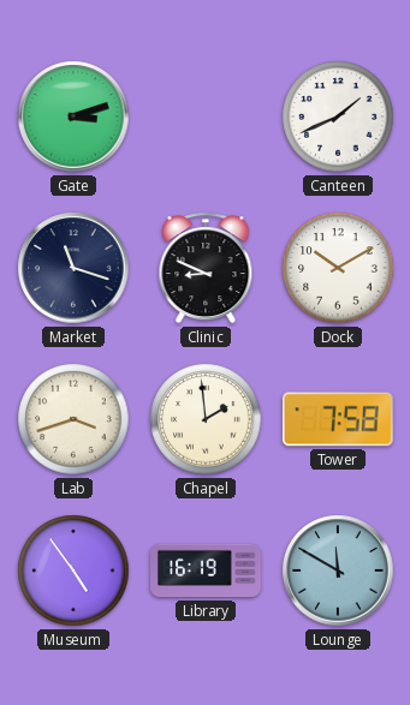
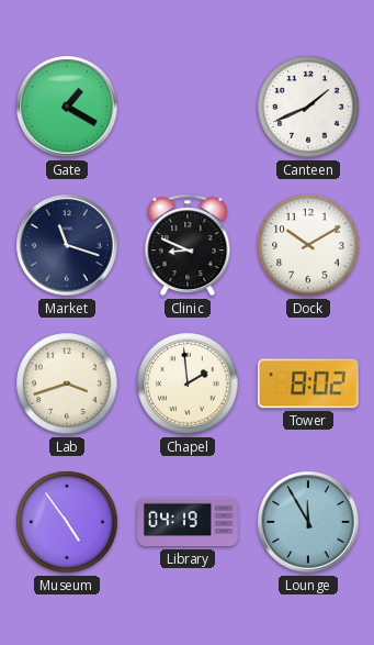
Gate: 3:12 -> 1:20 (67, 107)
Tower: 7:58 -> 8:02 (308, 383)
Library: 16:19 -> 04:19 (189, 522)
Lounge: 11:50 -> 11:55 (308, 522)
